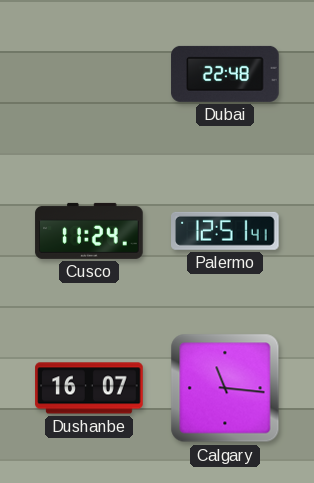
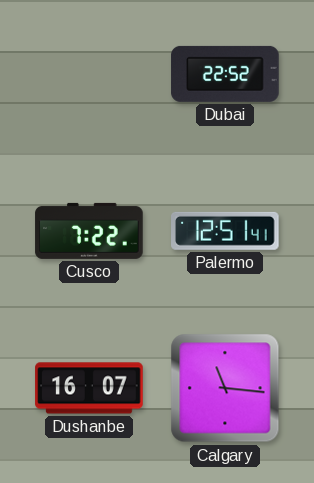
Dubai: 22:48 -> 22:52 (225, 74)
Cusco: 11:24 -> 7:22 (89, 231)
